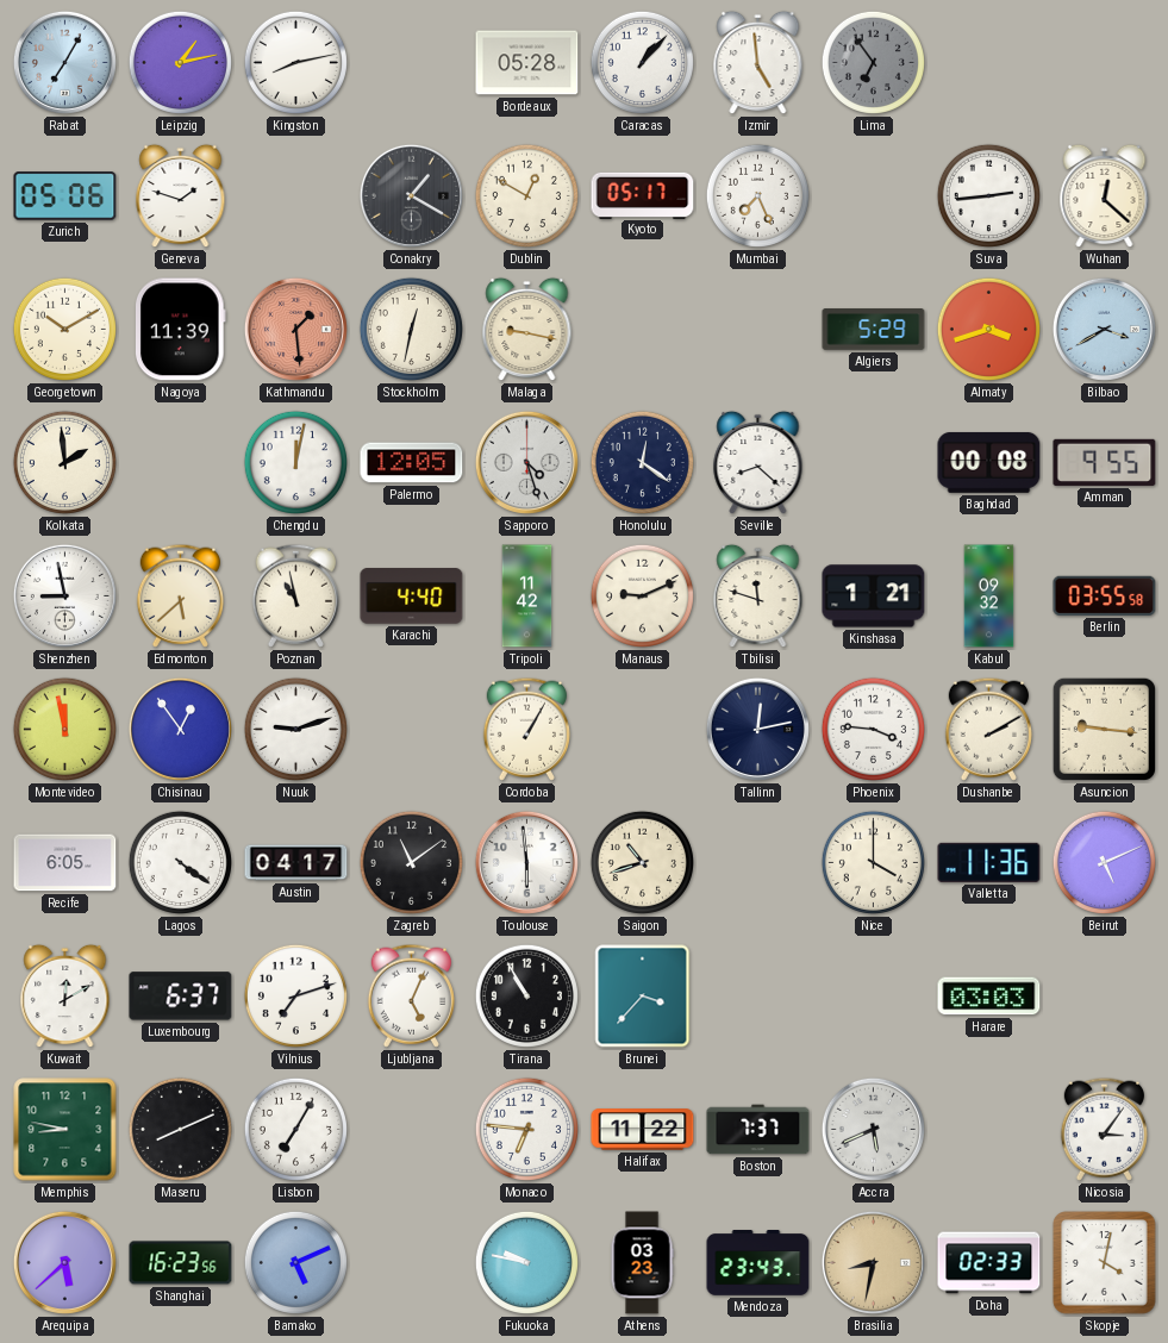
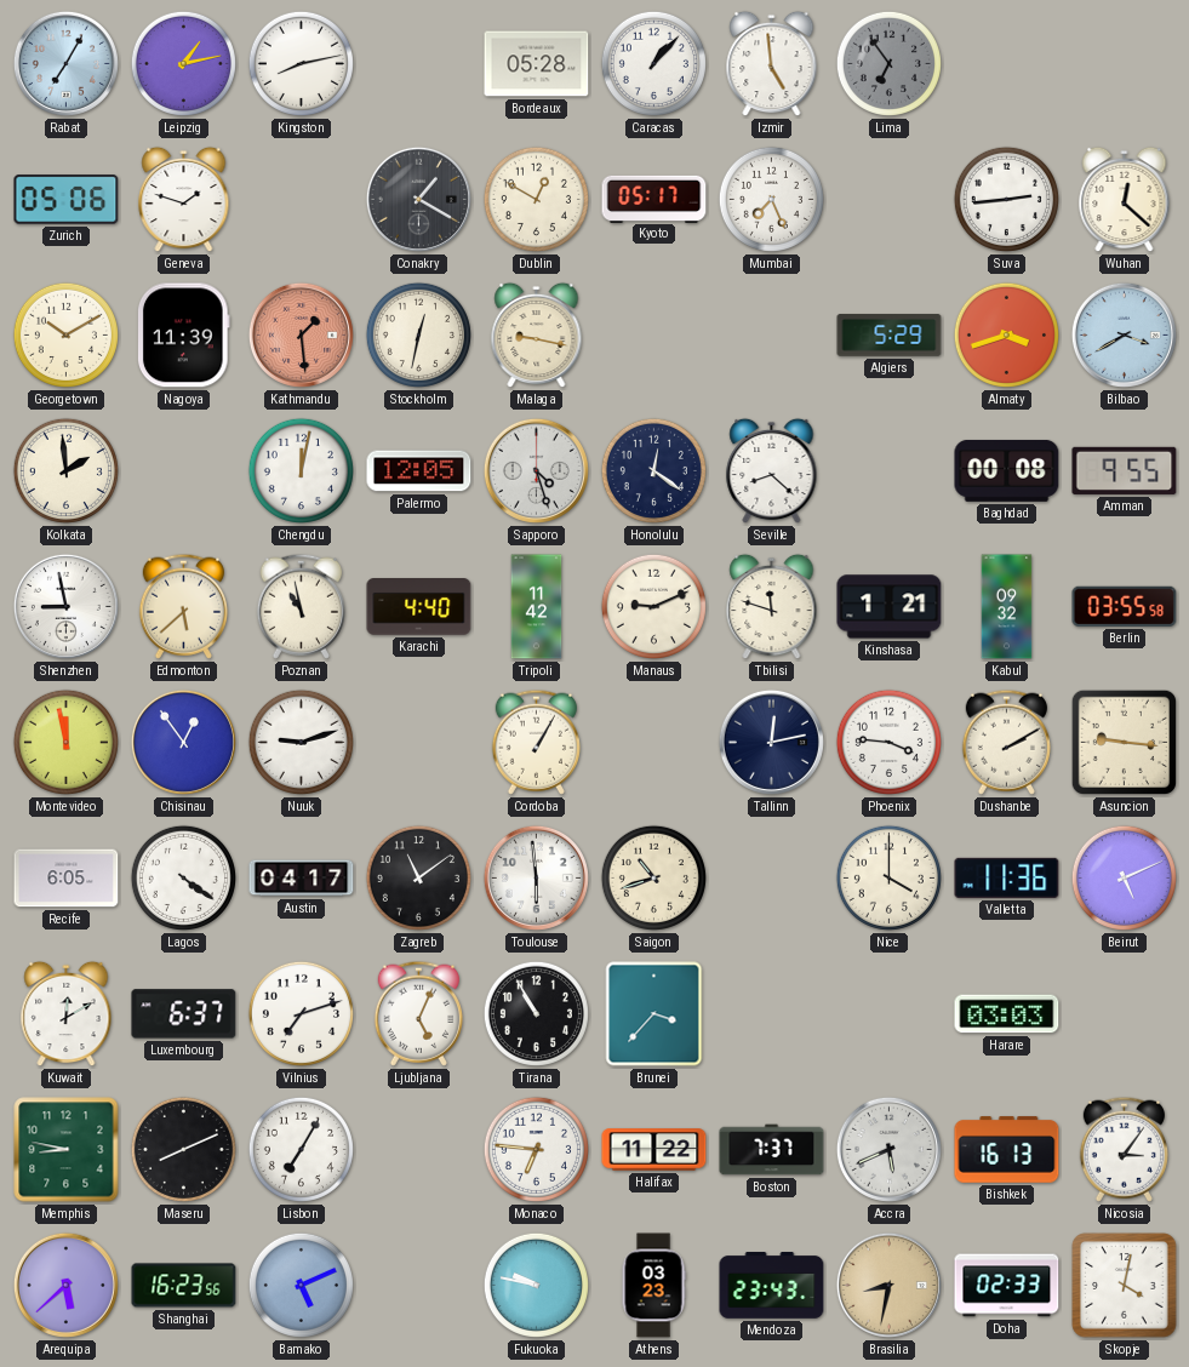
Bishkek: none -> 16:13 (1007, 1150)
